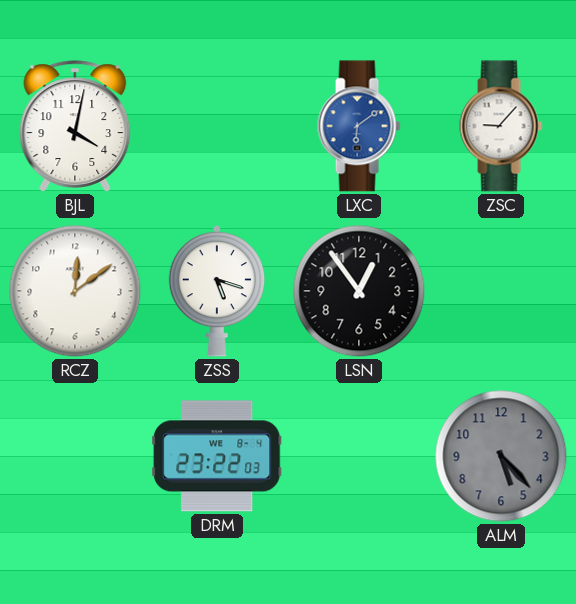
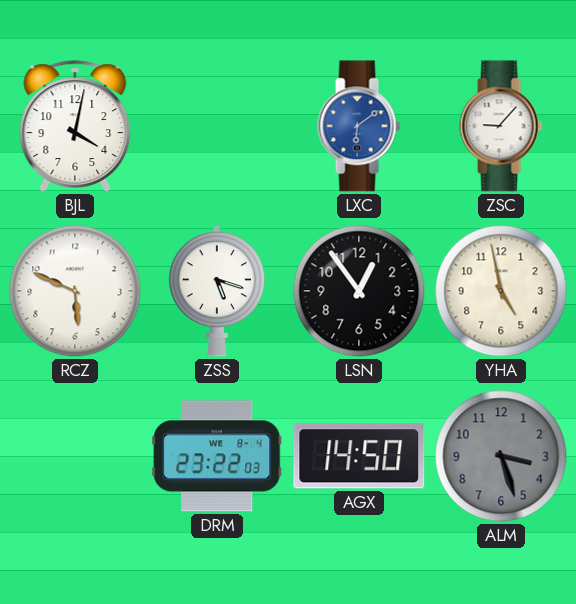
RCZ: 12:09 -> 5:49 (75, 291)
YHA: none -> 4:58 (501, 291)
AGX: none -> 14:50 (359, 456)
ALM: 5:23 -> 3:27 (501, 456)
